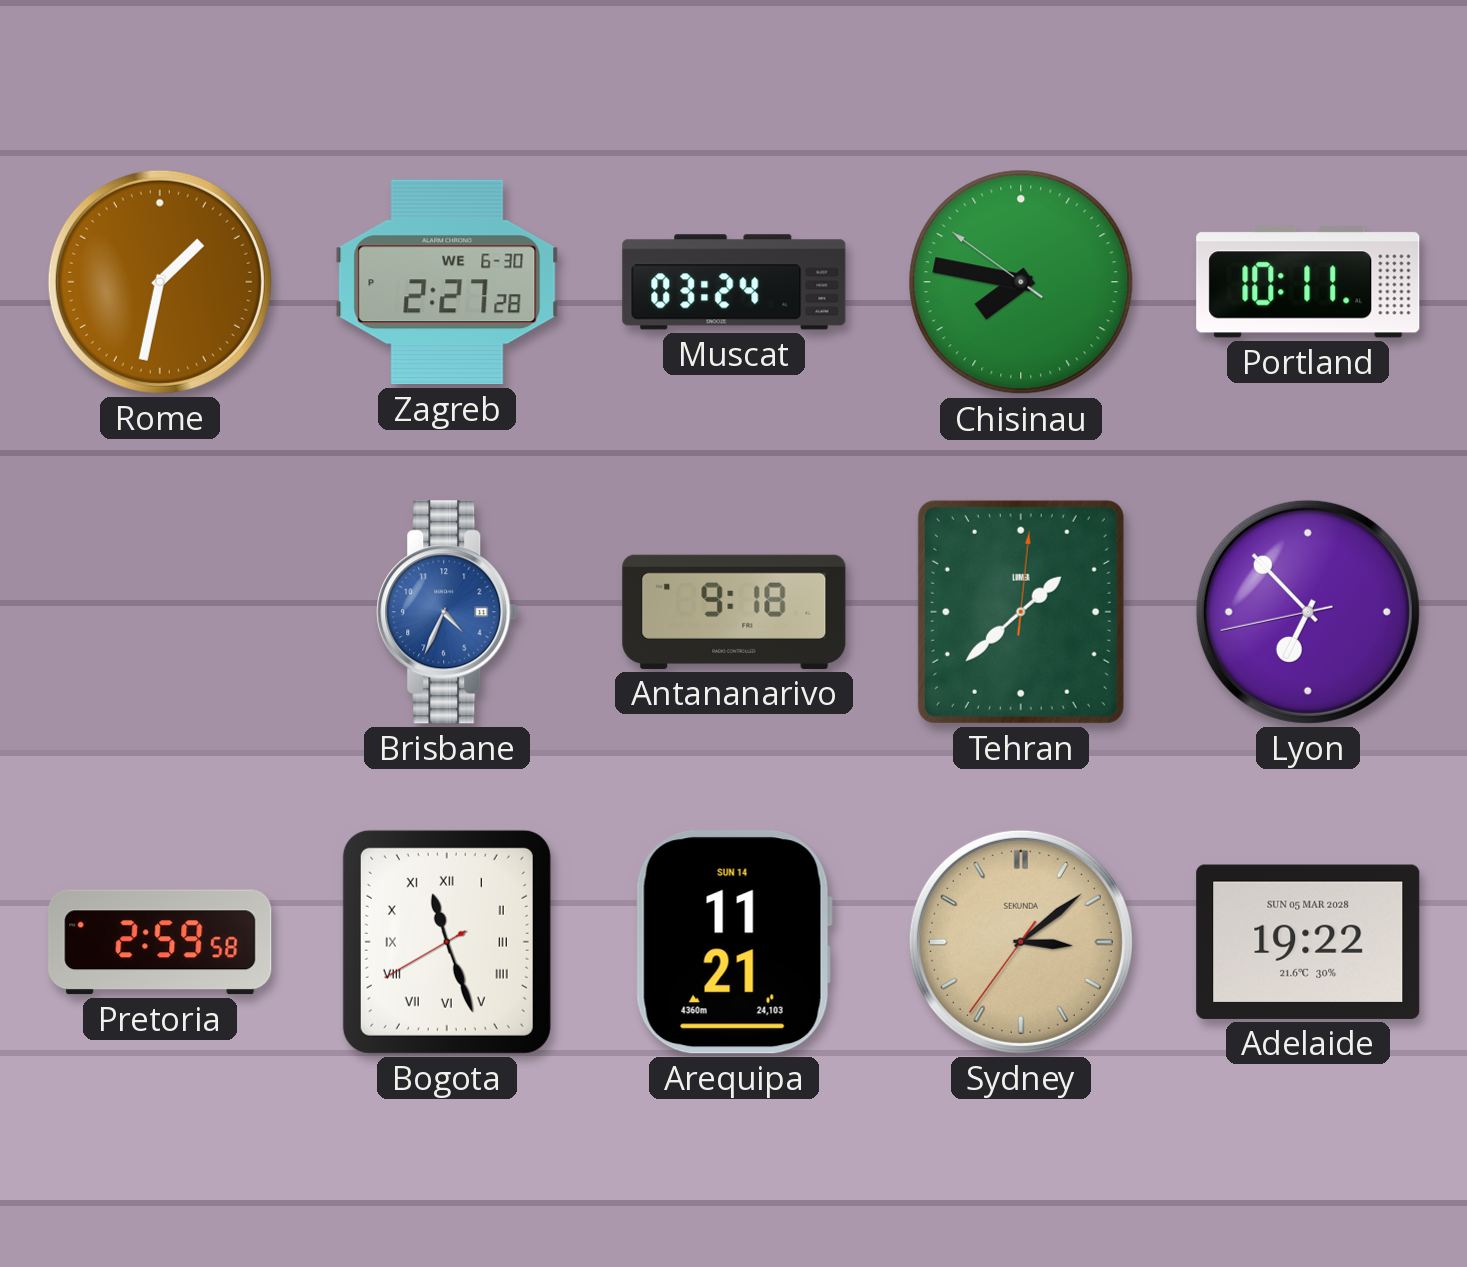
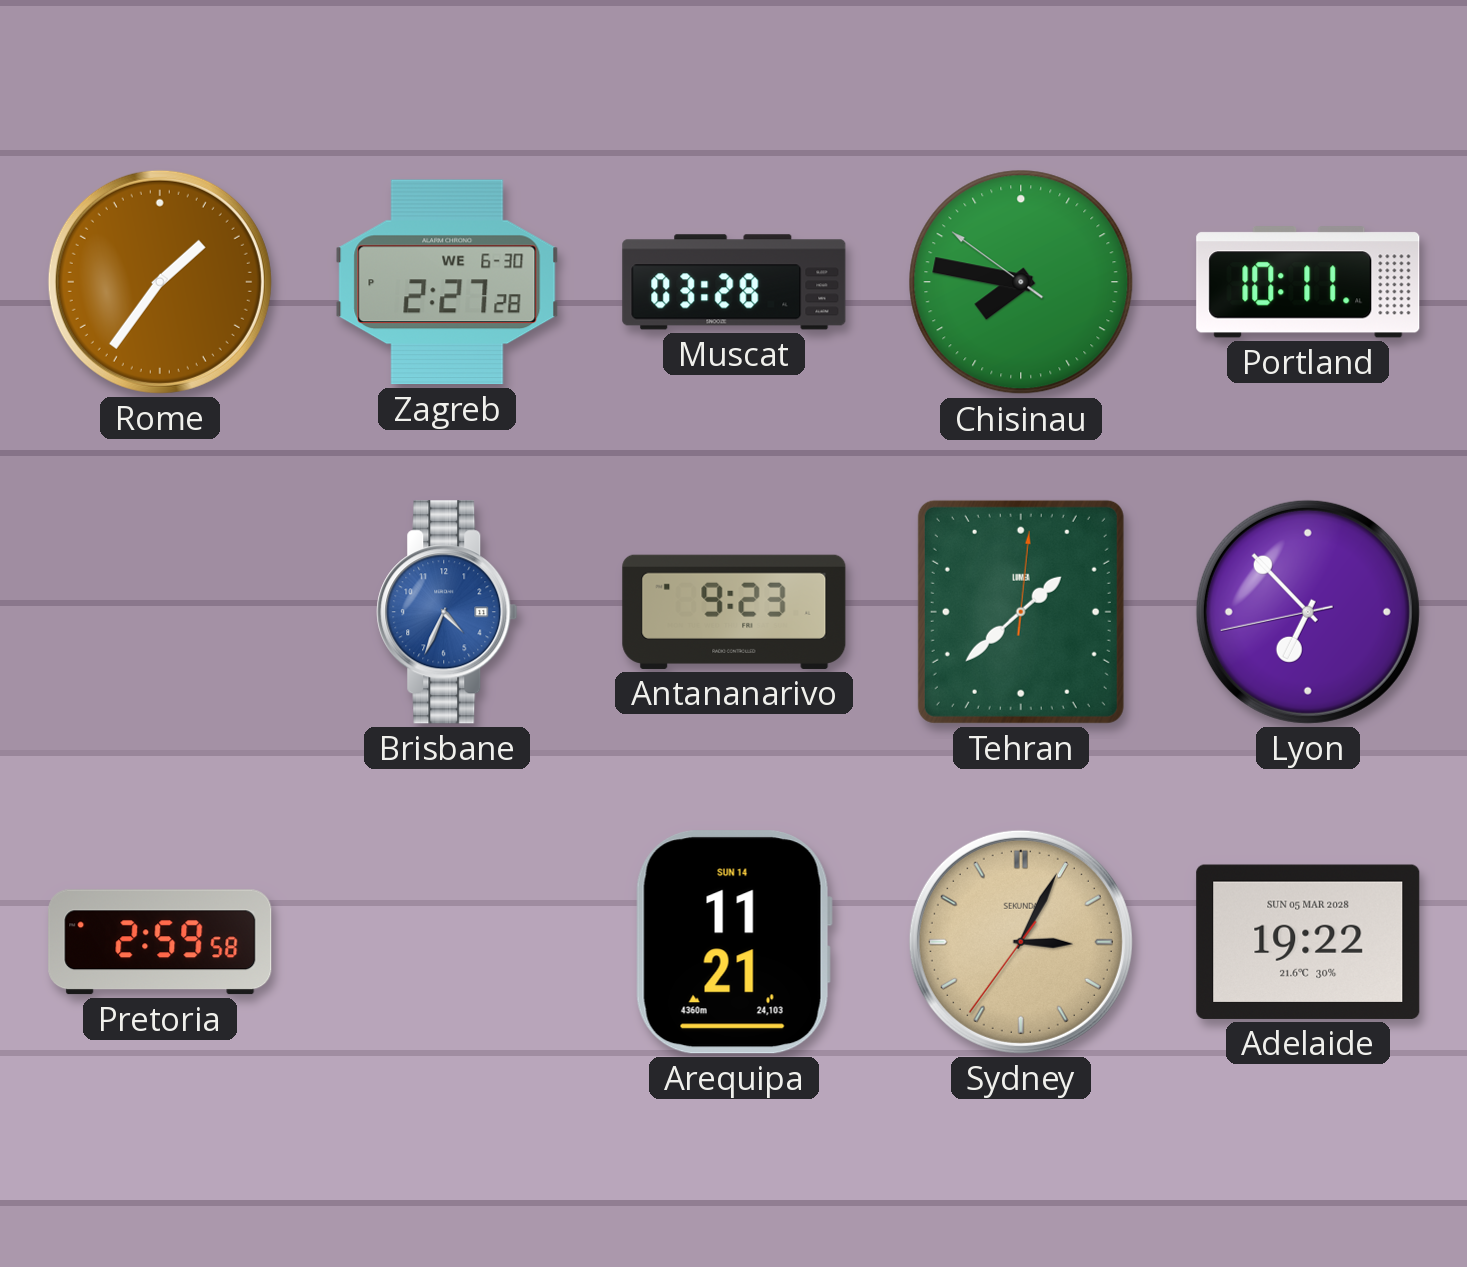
Rome: 1:32 -> 1:36 (160, 282)
Muscat: 03:24 -> 03:28 (734, 282)
Antananarivo: 9:18 -> 9:23 (734, 612)
Bogota: 11:26 -> none (447, 942)
Sydney: 3:08 -> 3:04 (1021, 942)
